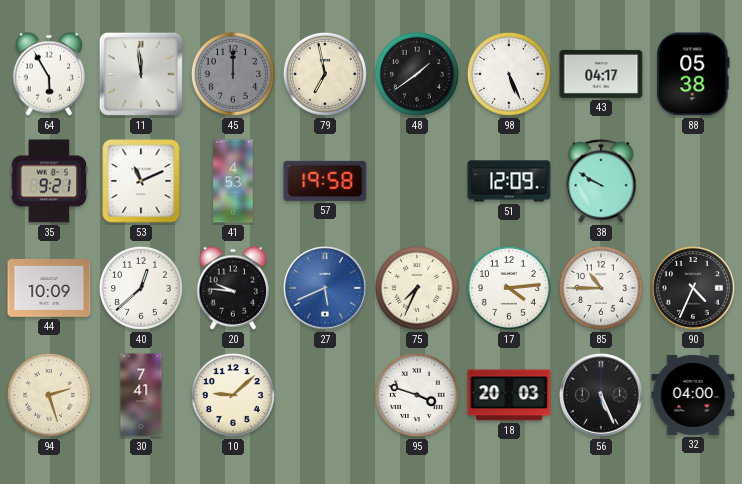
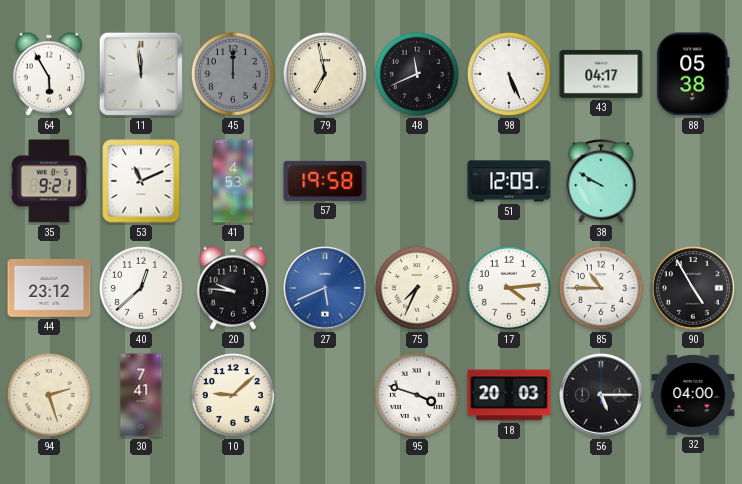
48: 1:39 -> 11:41 (417, 74)
44: 10:09 -> 23:12 (49, 288)
90: 4:34 -> 4:55 (694, 289)
56: 5:26 -> 5:15 (602, 396)
